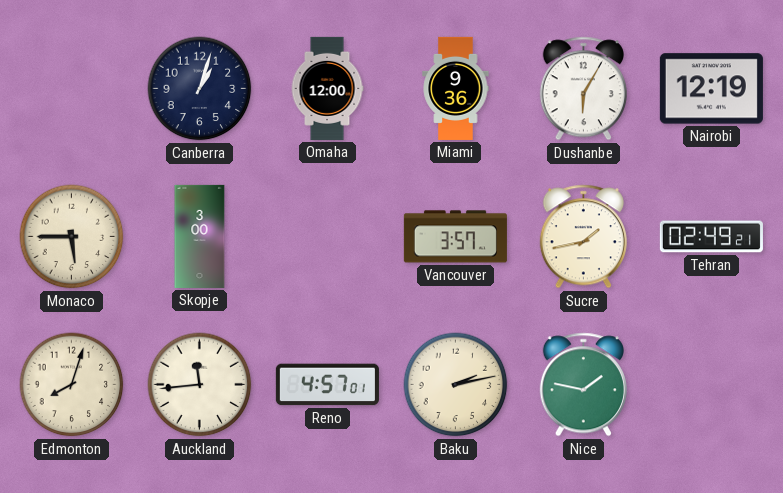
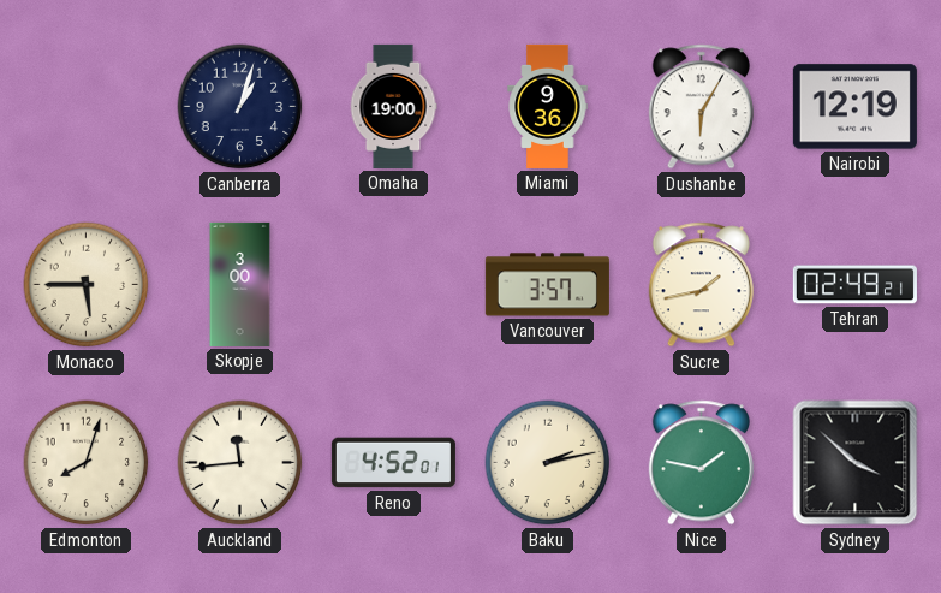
Omaha: 12:00 -> 19:00 (393, 106)
Reno: 4:57 -> 4:52 (393, 463)
Sydney: none -> 3:52 (856, 463)
